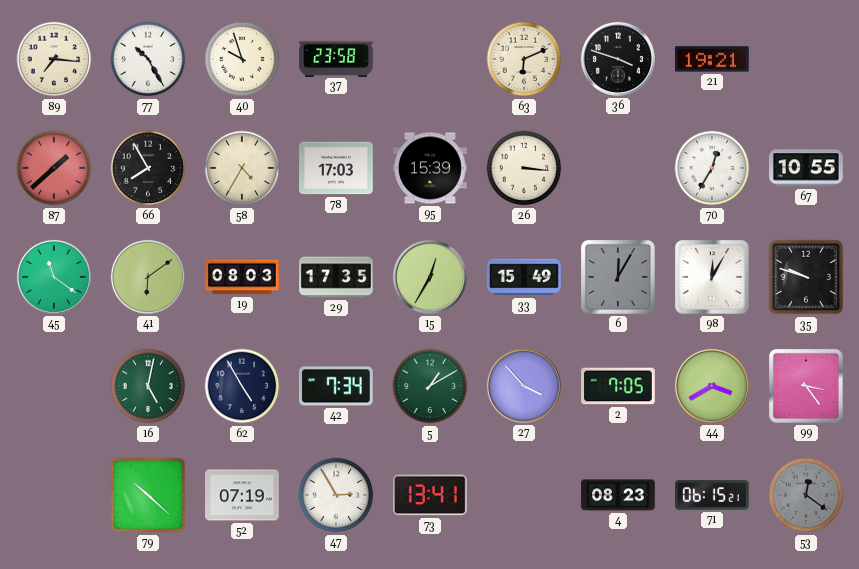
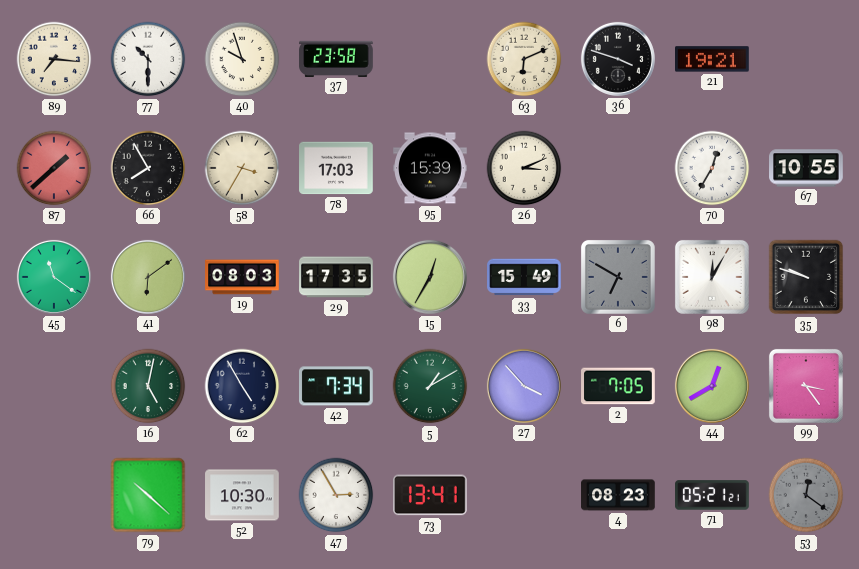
77: 10:25 -> 10:30 (148, 59)
58: 4:35 -> 3:35 (242, 168)
26: 3:16 -> 3:11 (524, 168)
6: 12:05 -> 6:50 (618, 277)
44: 3:40 -> 12:40 (712, 386)
52: 07:19 -> 10:30 (242, 495)
71: 06:15 -> 05:21 (712, 495)
